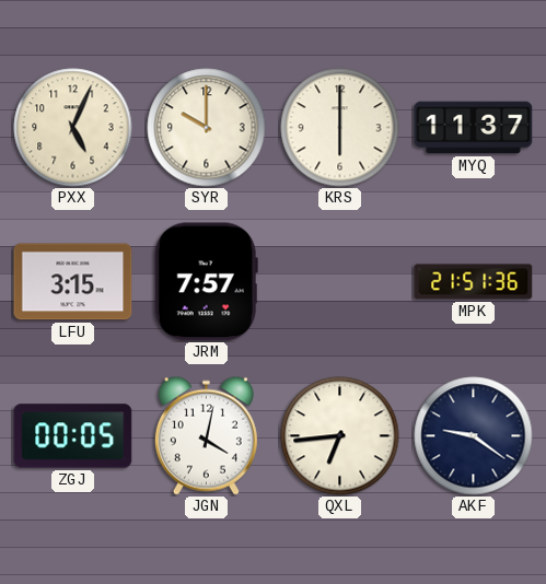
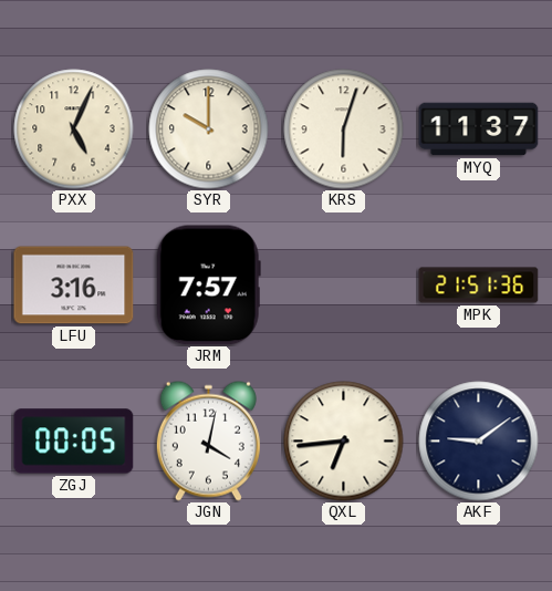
KRS: 6:00 -> 6:03 (344, 129)
LFU: 3:15 -> 3:16 (74, 286)
AKF: 9:21 -> 9:09 (479, 442)
